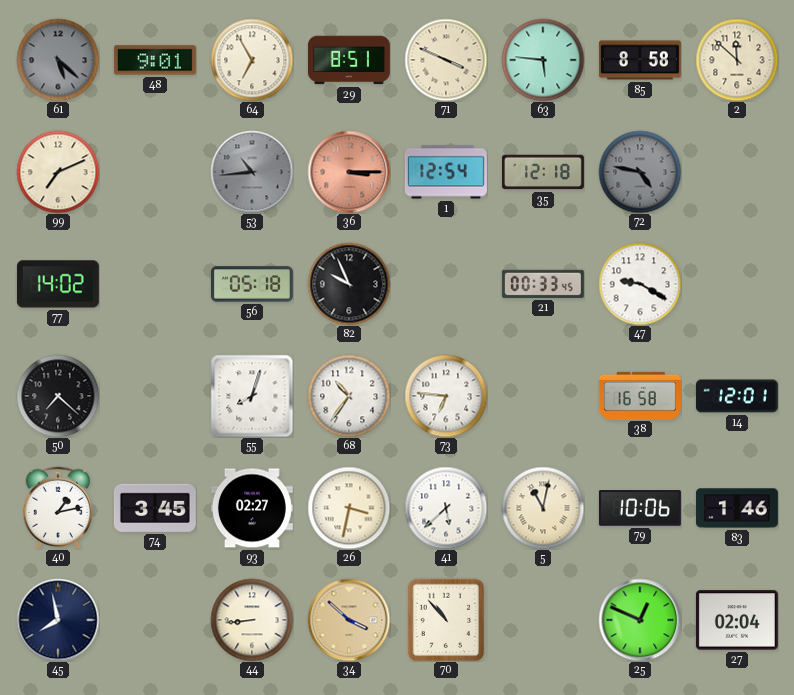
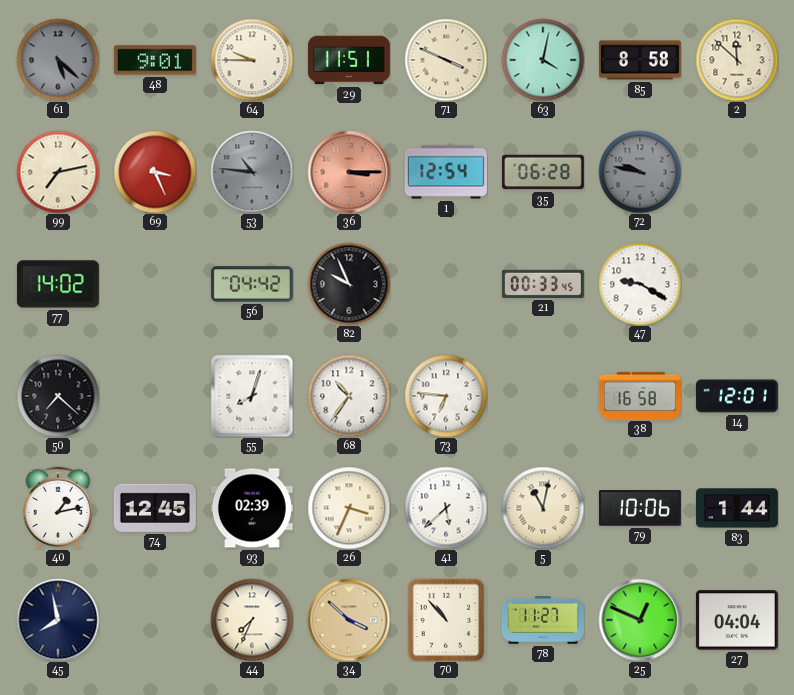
64: 6:55 -> 9:45 (252, 60)
29: 8:51 -> 11:51 (349, 60)
63: 5:46 -> 4:02 (543, 60)
99: 7:11 -> 7:13 (58, 172)
69: none -> 3:26 (155, 172)
53: 10:44 -> 10:46 (252, 172)
35: 12:18 -> 06:28 (543, 172)
72: 4:47 -> 9:47 (640, 172)
56: 05:18 -> 04:42 (252, 284)
74: 3:45 -> 12:45 (155, 508)
93: 02:27 -> 02:39 (252, 508)
26: 3:32 -> 3:34 (349, 508)
83: 1:46 -> 1:44 (737, 508)
44: 8:44 -> 7:34 (252, 620)
78: none -> 11:27 (543, 621)
27: 02:04 -> 04:04 (737, 620)
